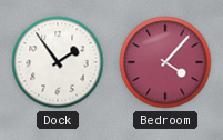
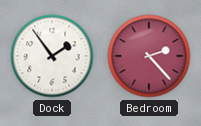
Bedroom: 4:07 -> 2:23 (149, 56)
